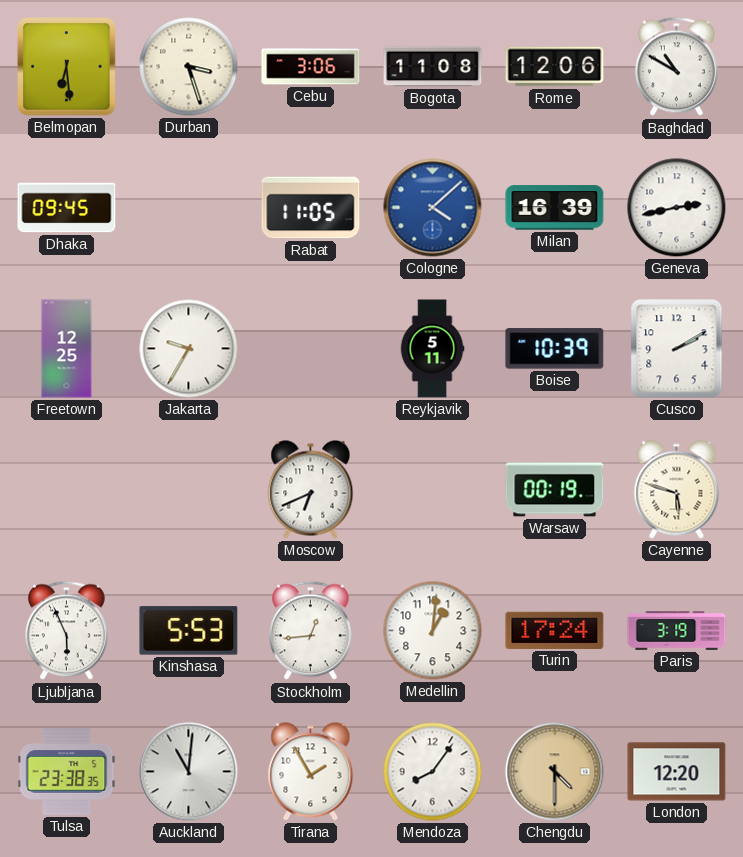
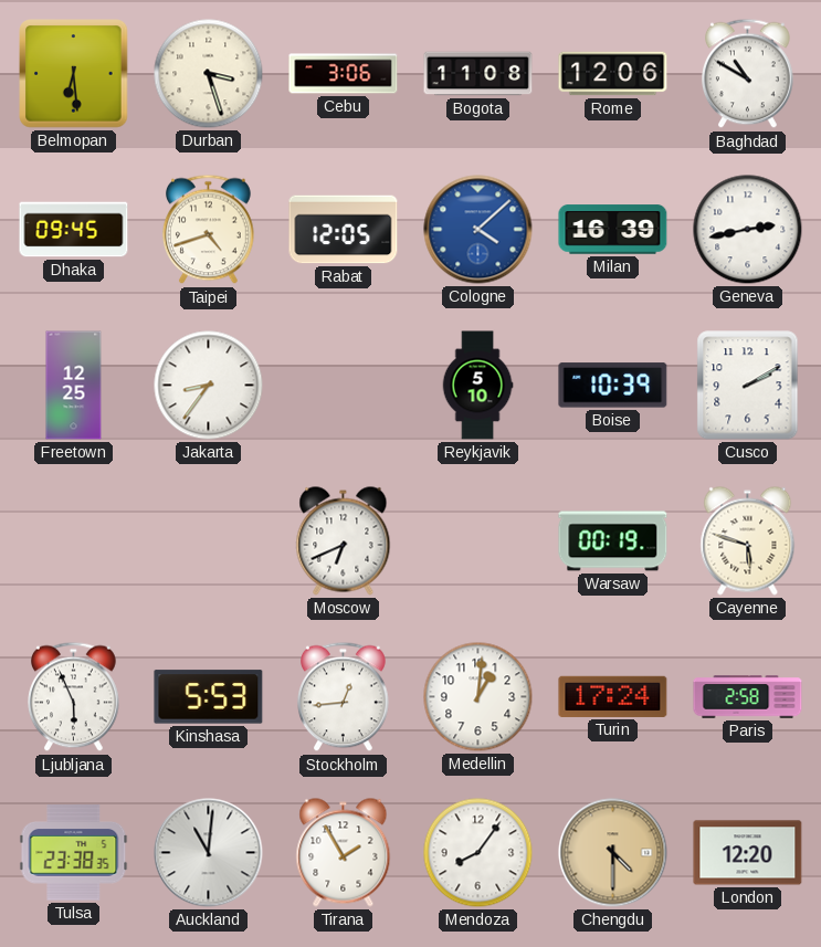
Taipei: none -> 4:42 (209, 230)
Rabat: 11:05 -> 12:05 (344, 230)
Jakarta: 9:35 -> 8:36 (209, 386)
Reykjavik: 5:11 -> 5:10 (477, 386)
Paris: 3:19 -> 2:58 (748, 697)
